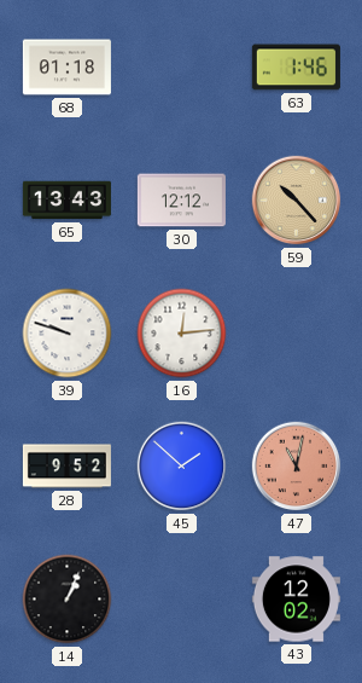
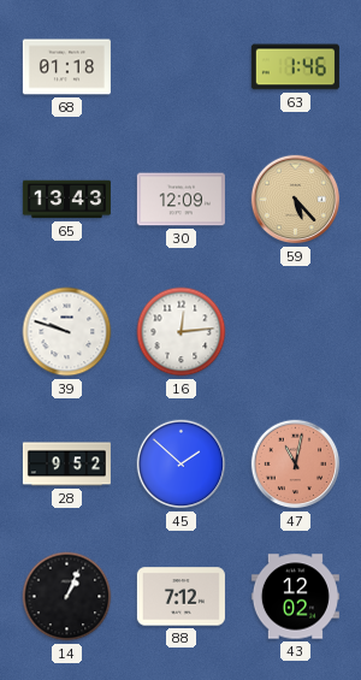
30: 12:12 -> 12:09 (180, 200)
59: 10:23 -> 5:23 (296, 200)
88: none -> 7:12 (180, 597)
